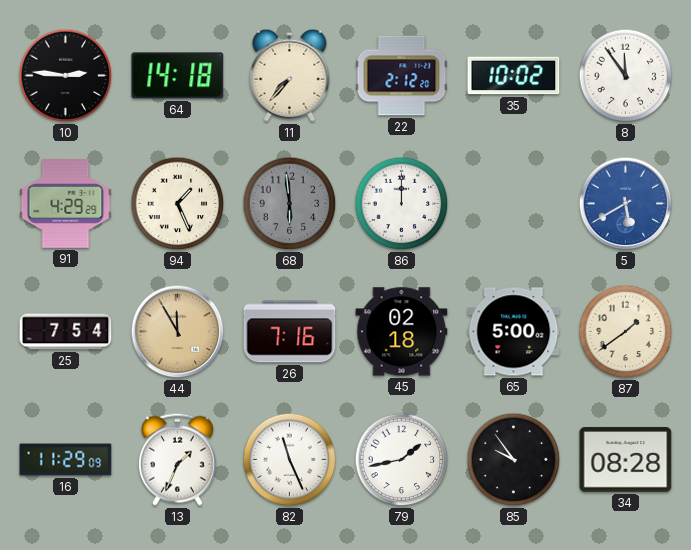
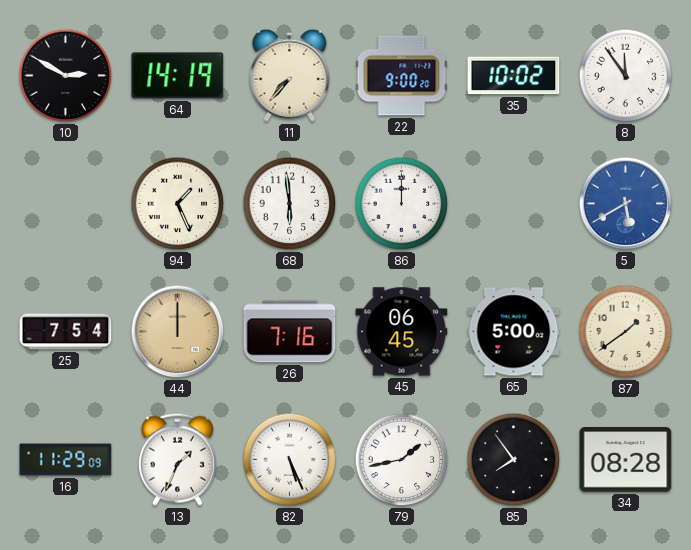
10: 2:46 -> 2:50 (66, 76)
64: 14:18 -> 14:19 (178, 76)
22: 2:12 -> 9:00 (402, 76)
91: 4:29 -> none (66, 204)
68 dial: grey -> white (290, 204)
44: 11:55 -> 12:00 (178, 332)
45: 02:18 -> 06:45 (402, 332)
82: 11:26 -> 5:26 (290, 460)
85: 9:54 -> 7:54 (514, 460)
